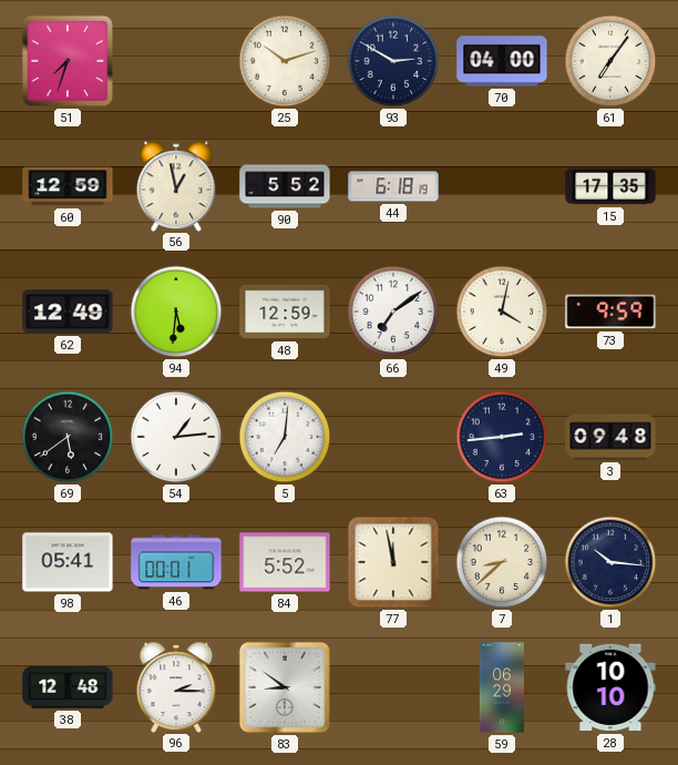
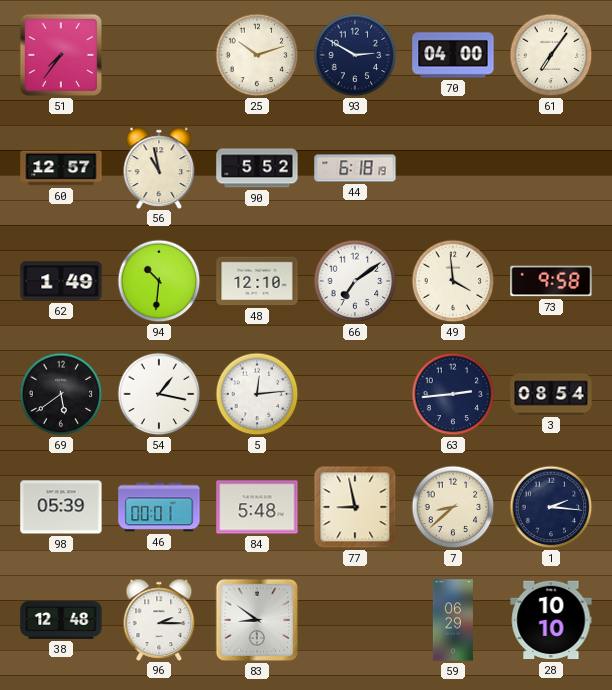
51: 7:33 -> 7:36 (61, 55)
60: 12:59 -> 12:57 (61, 168)
56: 12:58 -> 10:58 (159, 167)
15: 17:35 -> none (610, 186)
62: 12:49 -> 1:49 (61, 281)
94: 5:31 -> 10:31 (159, 281)
48: 12:59 -> 12:10 (257, 281)
49: 4:02 -> 3:59 (453, 281)
73: 9:59 -> 9:58 (551, 281)
54: 1:14 -> 1:17 (159, 394)
5: 7:01 -> 12:14 (257, 394)
3: 09:48 -> 08:54 (551, 394)
98: 05:41 -> 05:39 (61, 507)
84: 5:52 -> 5:48 (257, 507)
77: 11:58 -> 8:58 (355, 507)
1: 10:16 -> 2:16 (551, 507)
